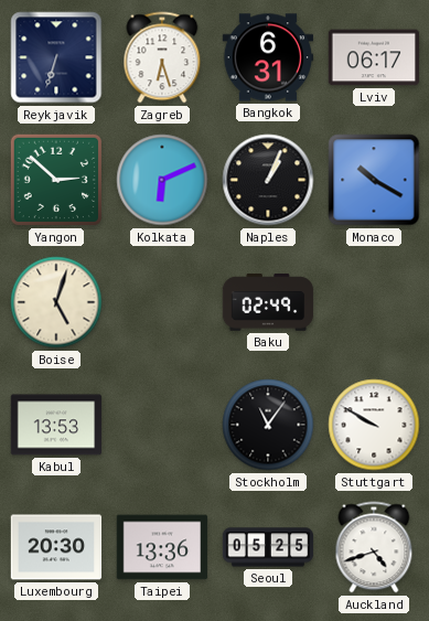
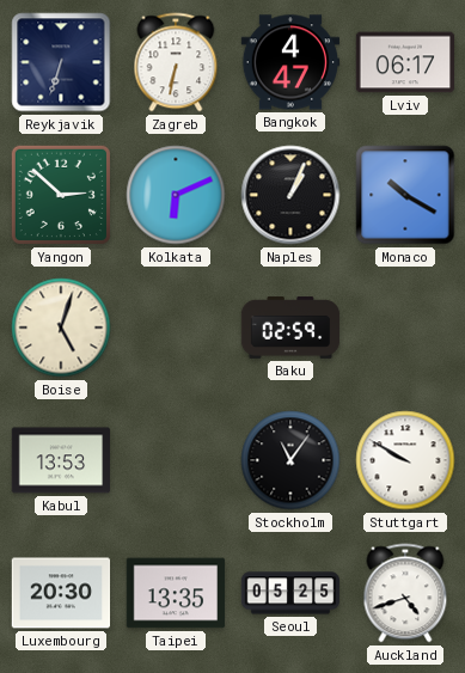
Zagreb: 6:27 -> 6:32 (176, 62)
Bangkok: 6:31 -> 4:47 (290, 62)
Baku: 02:49 -> 02:59 (290, 328)
Taipei: 13:36 -> 13:35 (176, 593)
